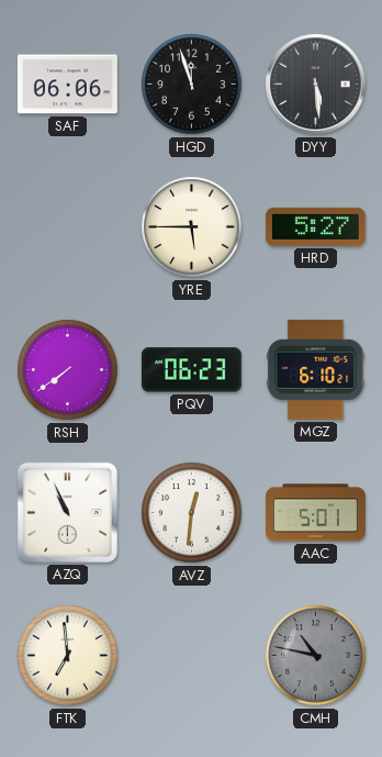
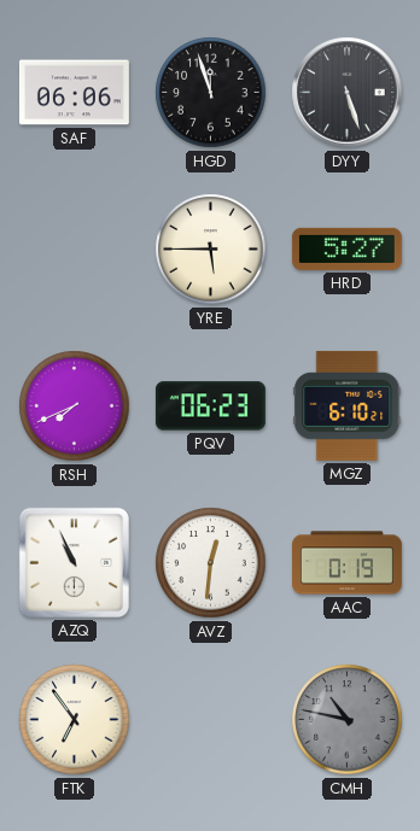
DYY: 5:29 -> 5:27 (348, 93)
RSH: 7:39 -> 7:41 (75, 406)
AAC: 5:01 -> 0:19 (348, 563)
FTK: 6:59 -> 6:54 (75, 720)
